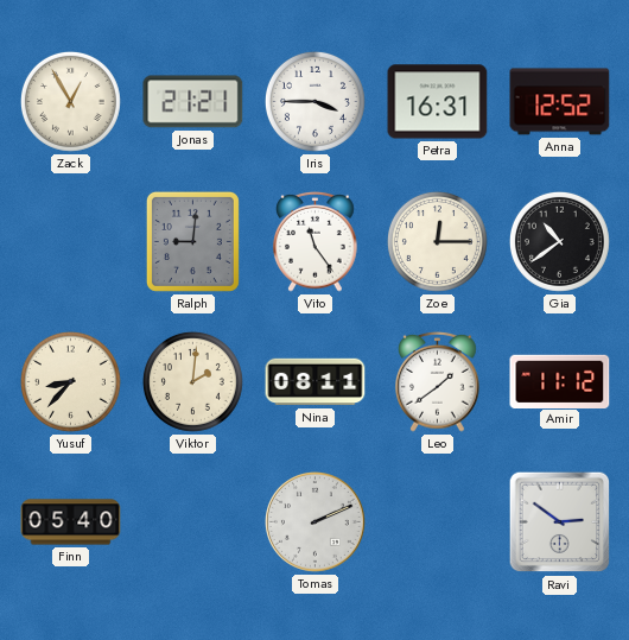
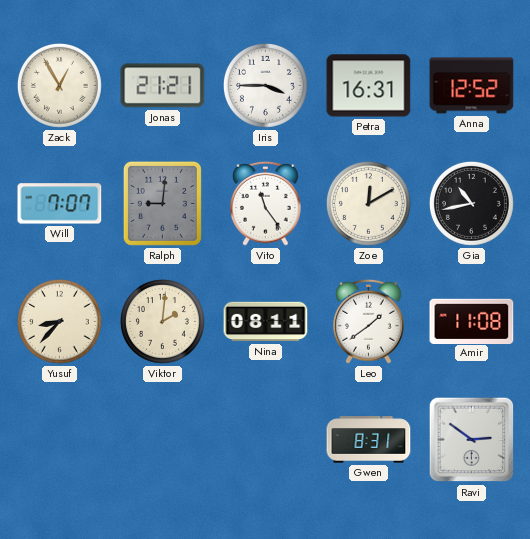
Will: none -> 7:07 (60, 204)
Zoe: 12:15 -> 12:10 (368, 203)
Gia: 10:39 -> 10:43 (471, 203)
Amir: 11:12 -> 11:08 (472, 321)
Finn: 05:40 -> none (71, 522)
Tomas: 2:11 -> none (316, 522)
Gwen: none -> 8:31 (369, 440)
